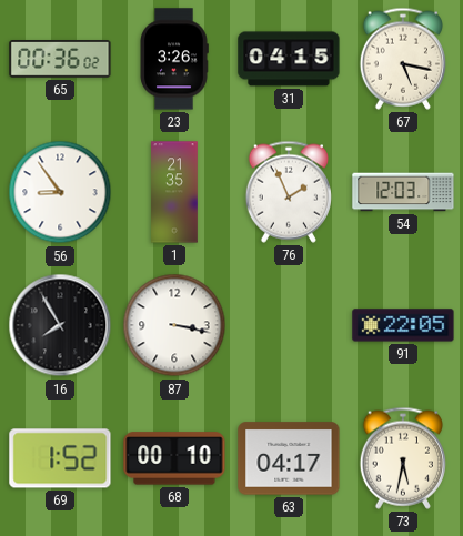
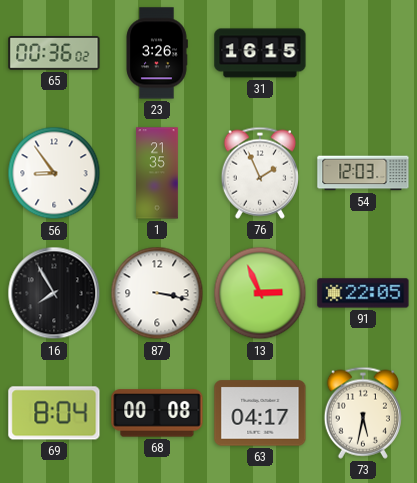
31: 04:15 -> 16:15 (260, 53)
67: 5:17 -> none (403, 59)
13: none -> 2:56 (260, 293)
69: 1:52 -> 8:04 (54, 413)
68: 00:10 -> 00:08 (157, 413)
